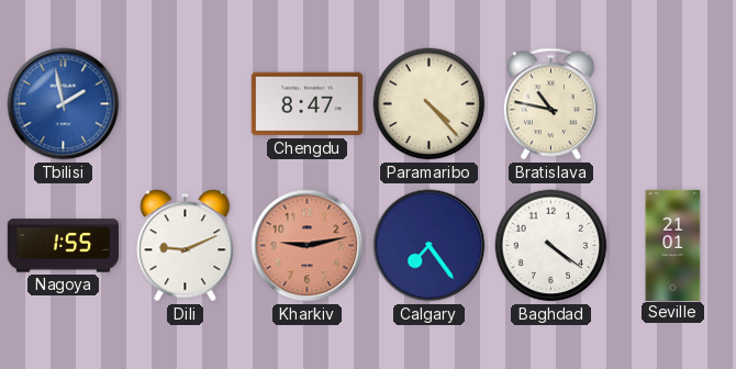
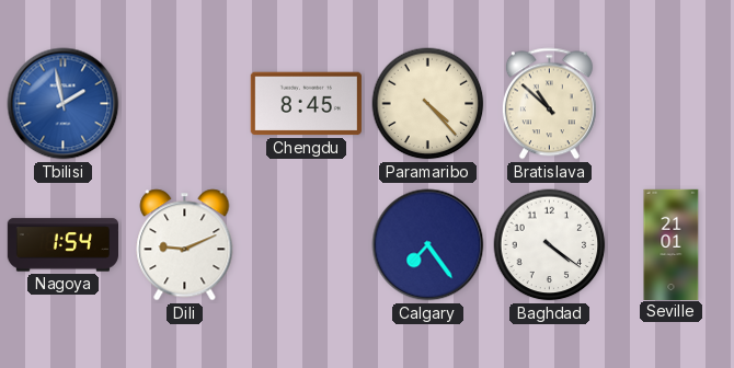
Chengdu: 8:47 -> 8:45 (306, 104)
Bratislava: 10:47 -> 10:52 (549, 104)
Nagoya: 1:55 -> 1:54 (62, 245)
Kharkiv: 9:13 -> none (308, 246)
